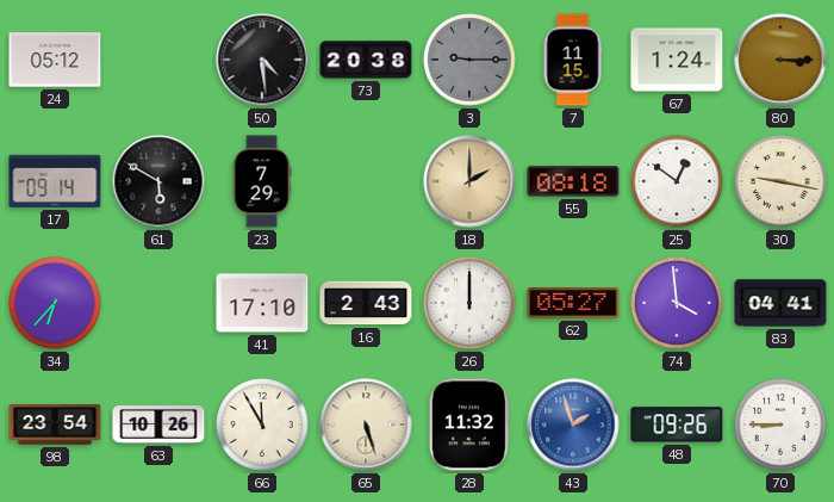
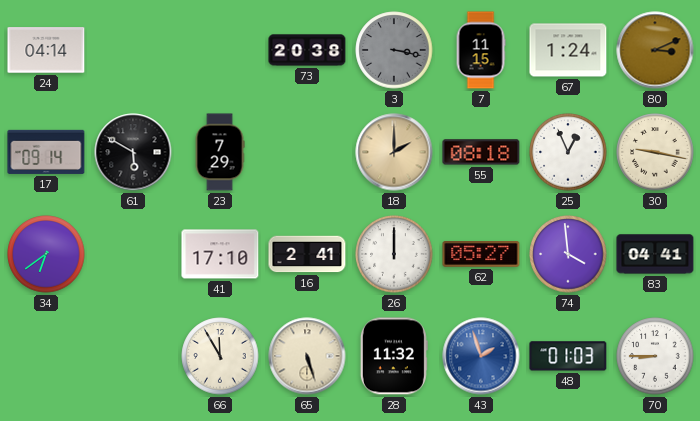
24: 05:12 -> 04:14 (46, 50)
50: 4:29 -> none (262, 60)
3: 9:15 -> 3:17 (394, 50)
80: 3:15 -> 3:11 (655, 50)
25: 12:51 -> 12:56 (568, 152)
34: 6:37 -> 6:39 (46, 254)
16: 2:43 -> 2:41 (307, 254)
98: 23:54 -> none (55, 426)
63: 10:26 -> none (158, 426)
48: 09:26 -> 01:03 (568, 356)
